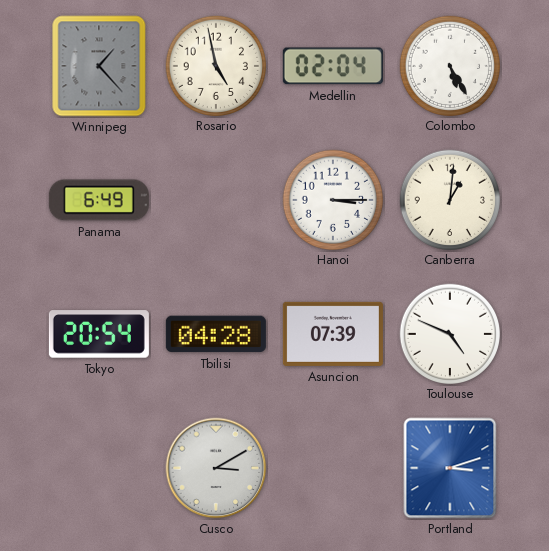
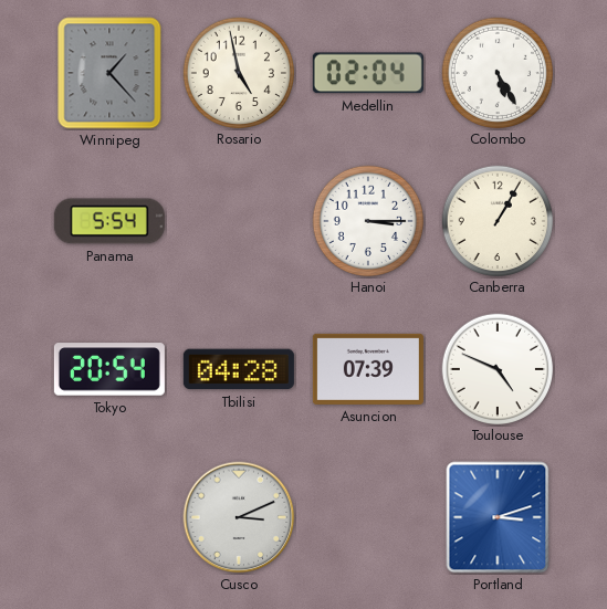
Panama: 6:49 -> 5:54 (109, 221)
Canberra: 1:01 -> 1:05 (496, 220)
Cusco: 3:10 -> 3:11 (239, 517)
